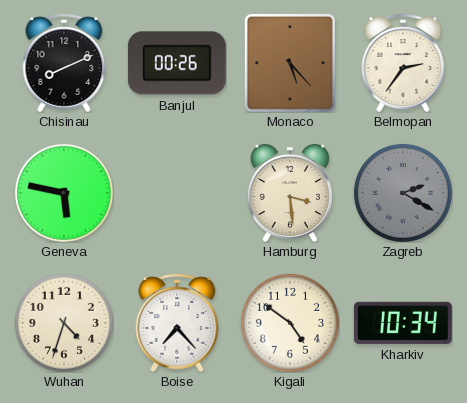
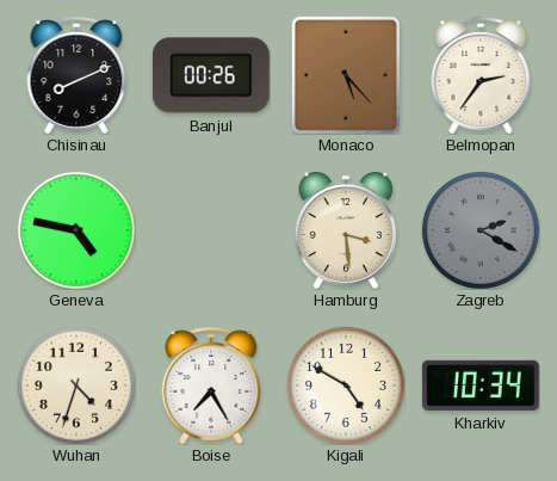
Geneva: 5:47 -> 4:47 (76, 230)
Boise: 7:23 -> 7:25 (211, 386)
Kigali: 4:51 -> 4:50 (346, 386)
